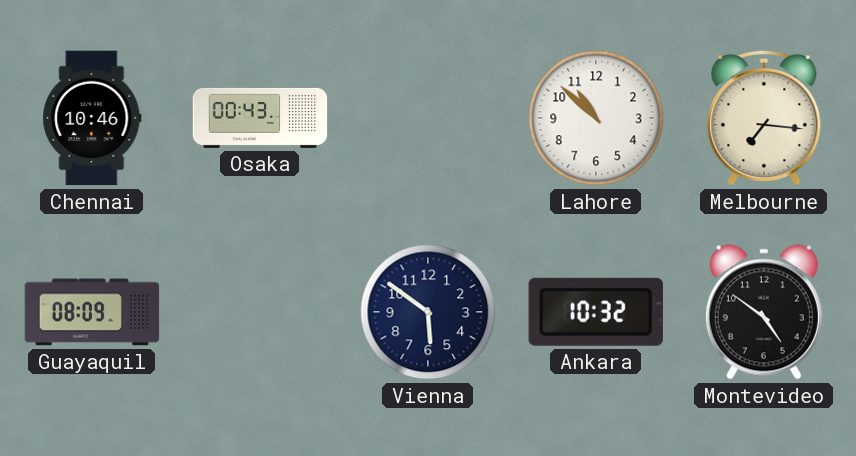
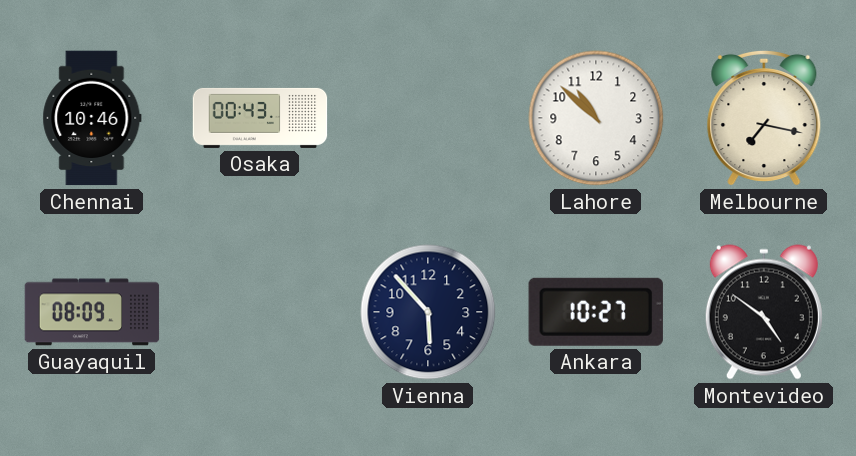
Melbourne: 7:16 -> 7:17 (764, 118)
Vienna: 5:51 -> 5:53 (428, 312)
Ankara: 10:32 -> 10:27 (596, 312)
